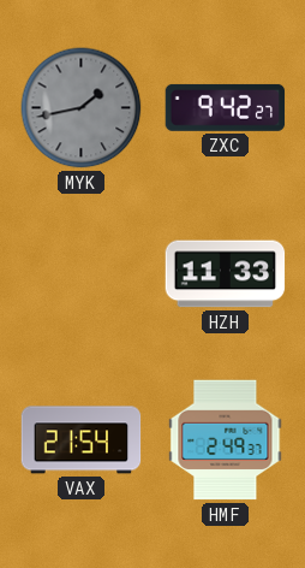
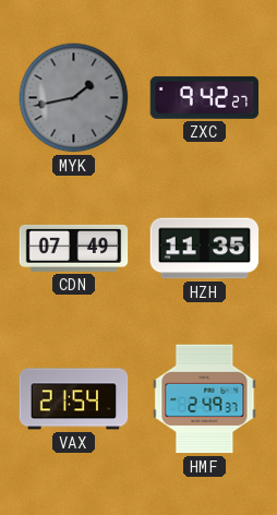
CDN: none -> 07:49 (74, 248)
HZH: 11:33 -> 11:35 (205, 249)
